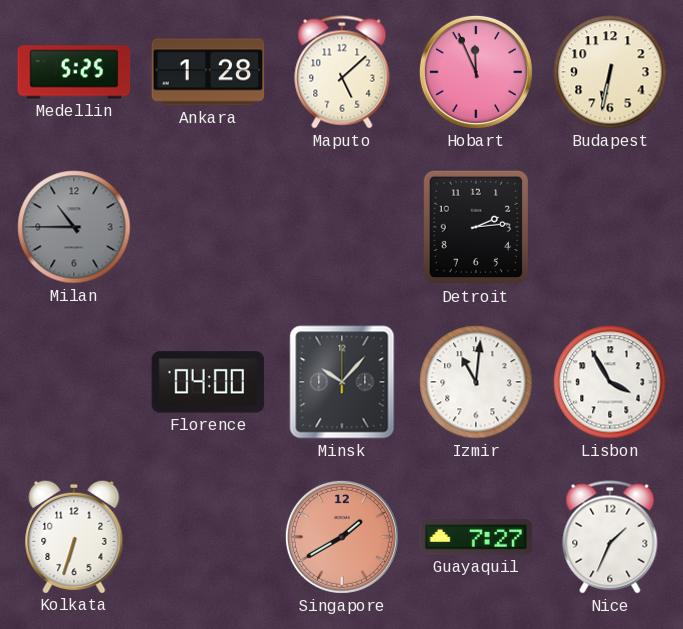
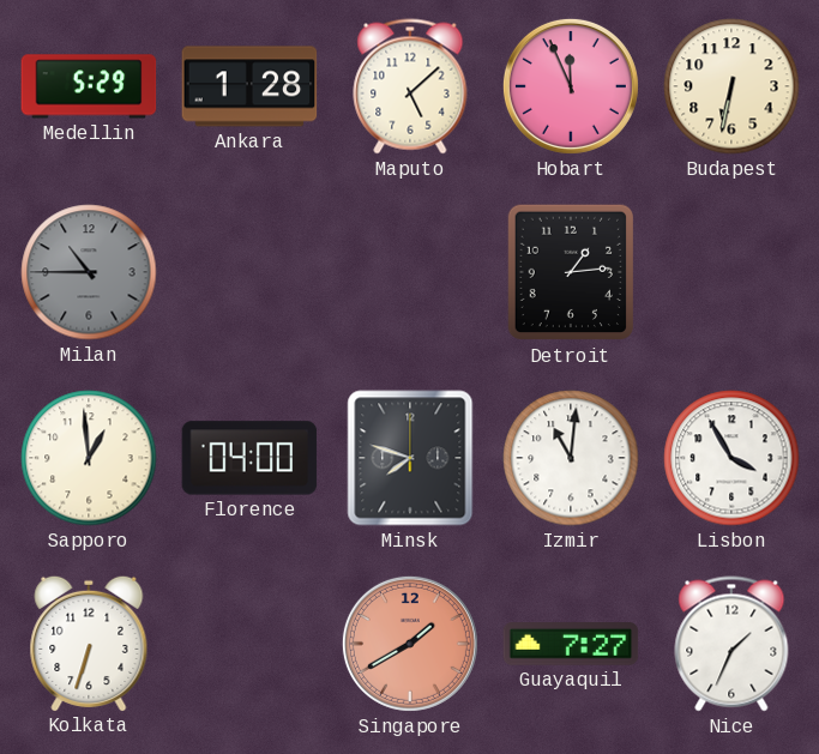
Medellin: 5:25 -> 5:29 (89, 86)
Detroit: 2:14 -> 1:14 (570, 272)
Sapporo: none -> 12:59 (89, 458)
Minsk: 10:07 -> 7:48 (410, 458)
